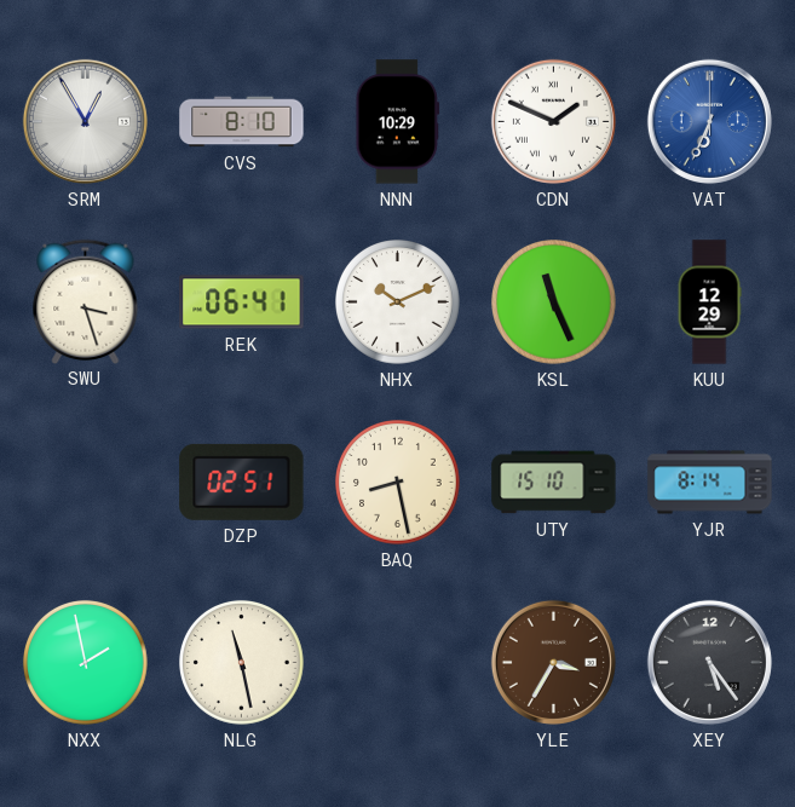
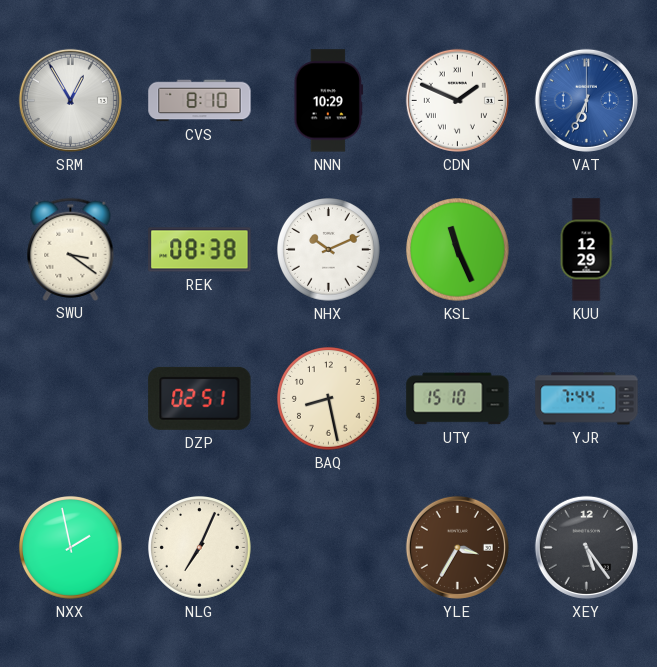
SWU: 3:27 -> 3:21 (71, 249)
REK: 06:41 -> 08:38 (200, 250)
YJR: 8:14 -> 7:44 (587, 399)
NLG: 11:28 -> 7:04 (200, 548)
